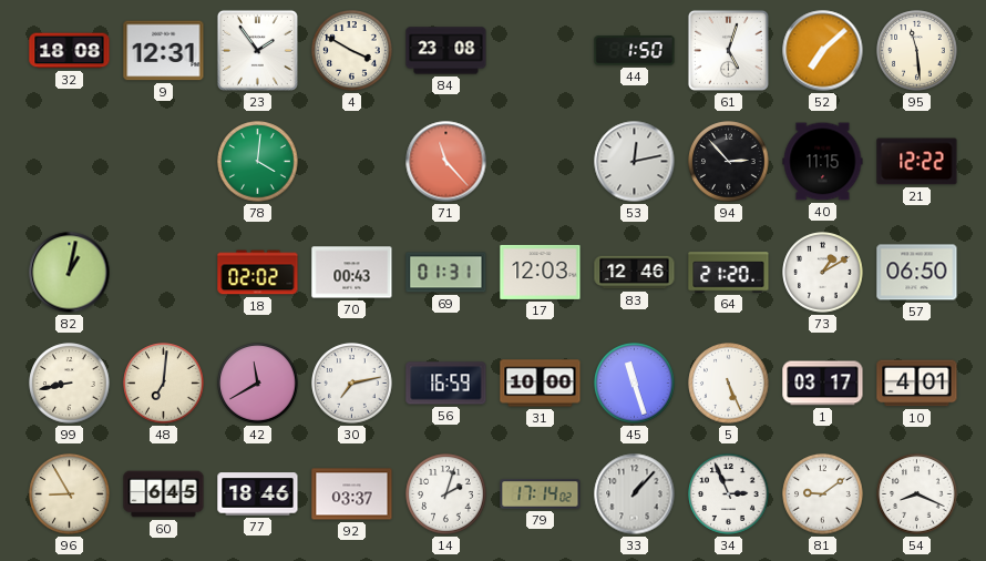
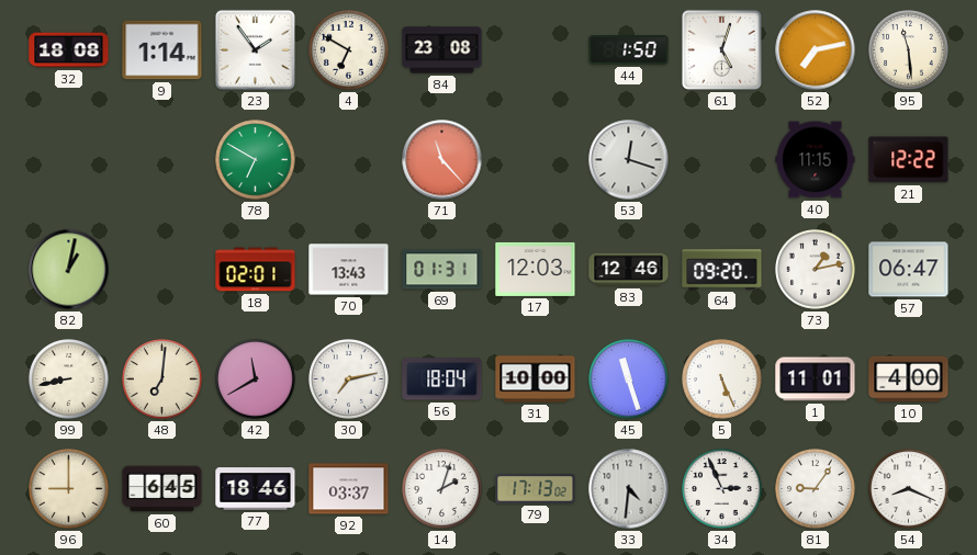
9: 12:31 -> 1:14 (162, 50)
4: 3:50 -> 6:50 (349, 50)
52: 7:08 -> 7:13 (816, 50)
78: 4:01 -> 6:50 (256, 160)
53: 12:13 -> 12:18 (629, 160)
94: 2:53 -> none (729, 162)
18: 02:02 -> 02:01 (256, 270)
70: 00:43 -> 13:43 (349, 270)
64: 21:20 -> 09:20 (722, 270)
73: 1:10 -> 1:13 (816, 270)
57: 06:50 -> 06:47 (909, 270)
56: 16:59 -> 18:04 (442, 380)
1: 03:17 -> 11:01 (816, 380)
10: 4:01 -> 4:00 (909, 380)
96: 8:55 -> 9:00 (69, 489)
79: 17:14 -> 17:13 (536, 489)
33: 1:07 -> 4:31 (629, 489)
81: 9:09 -> 9:06 (816, 489)
